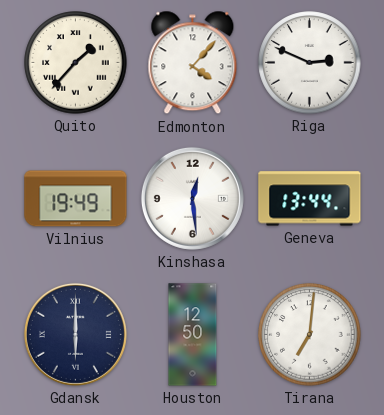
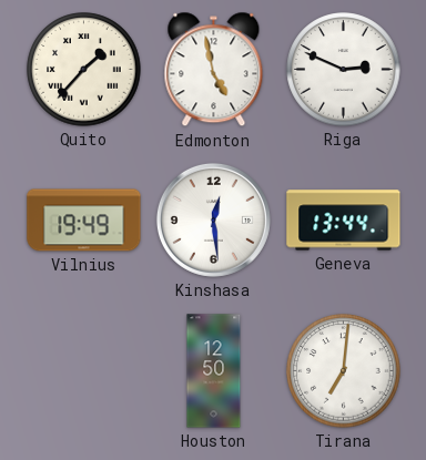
Edmonton: 4:07 -> 4:58 (214, 70)
Gdansk: 6:00 -> none (75, 334)
